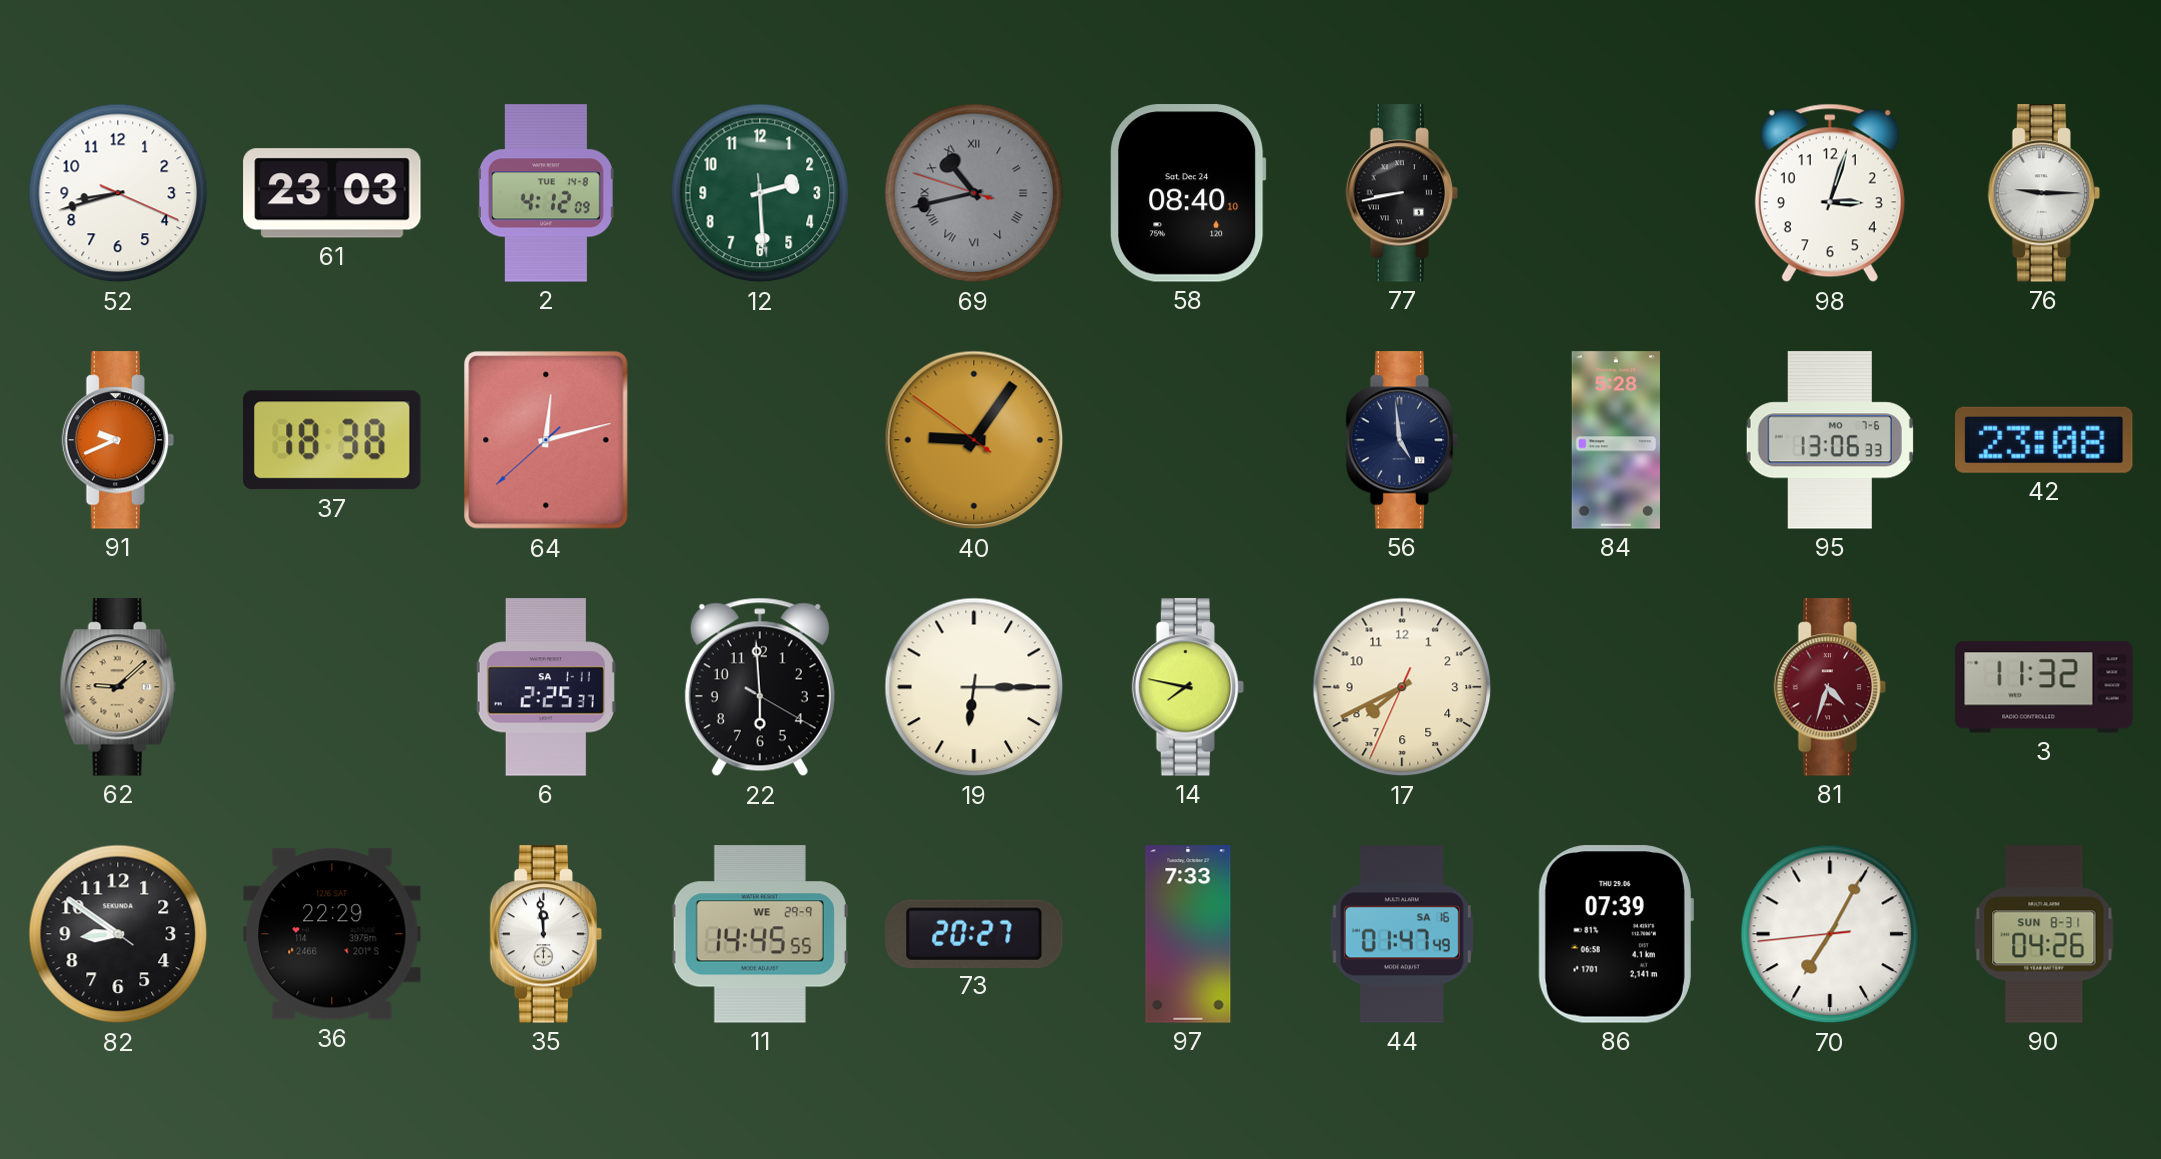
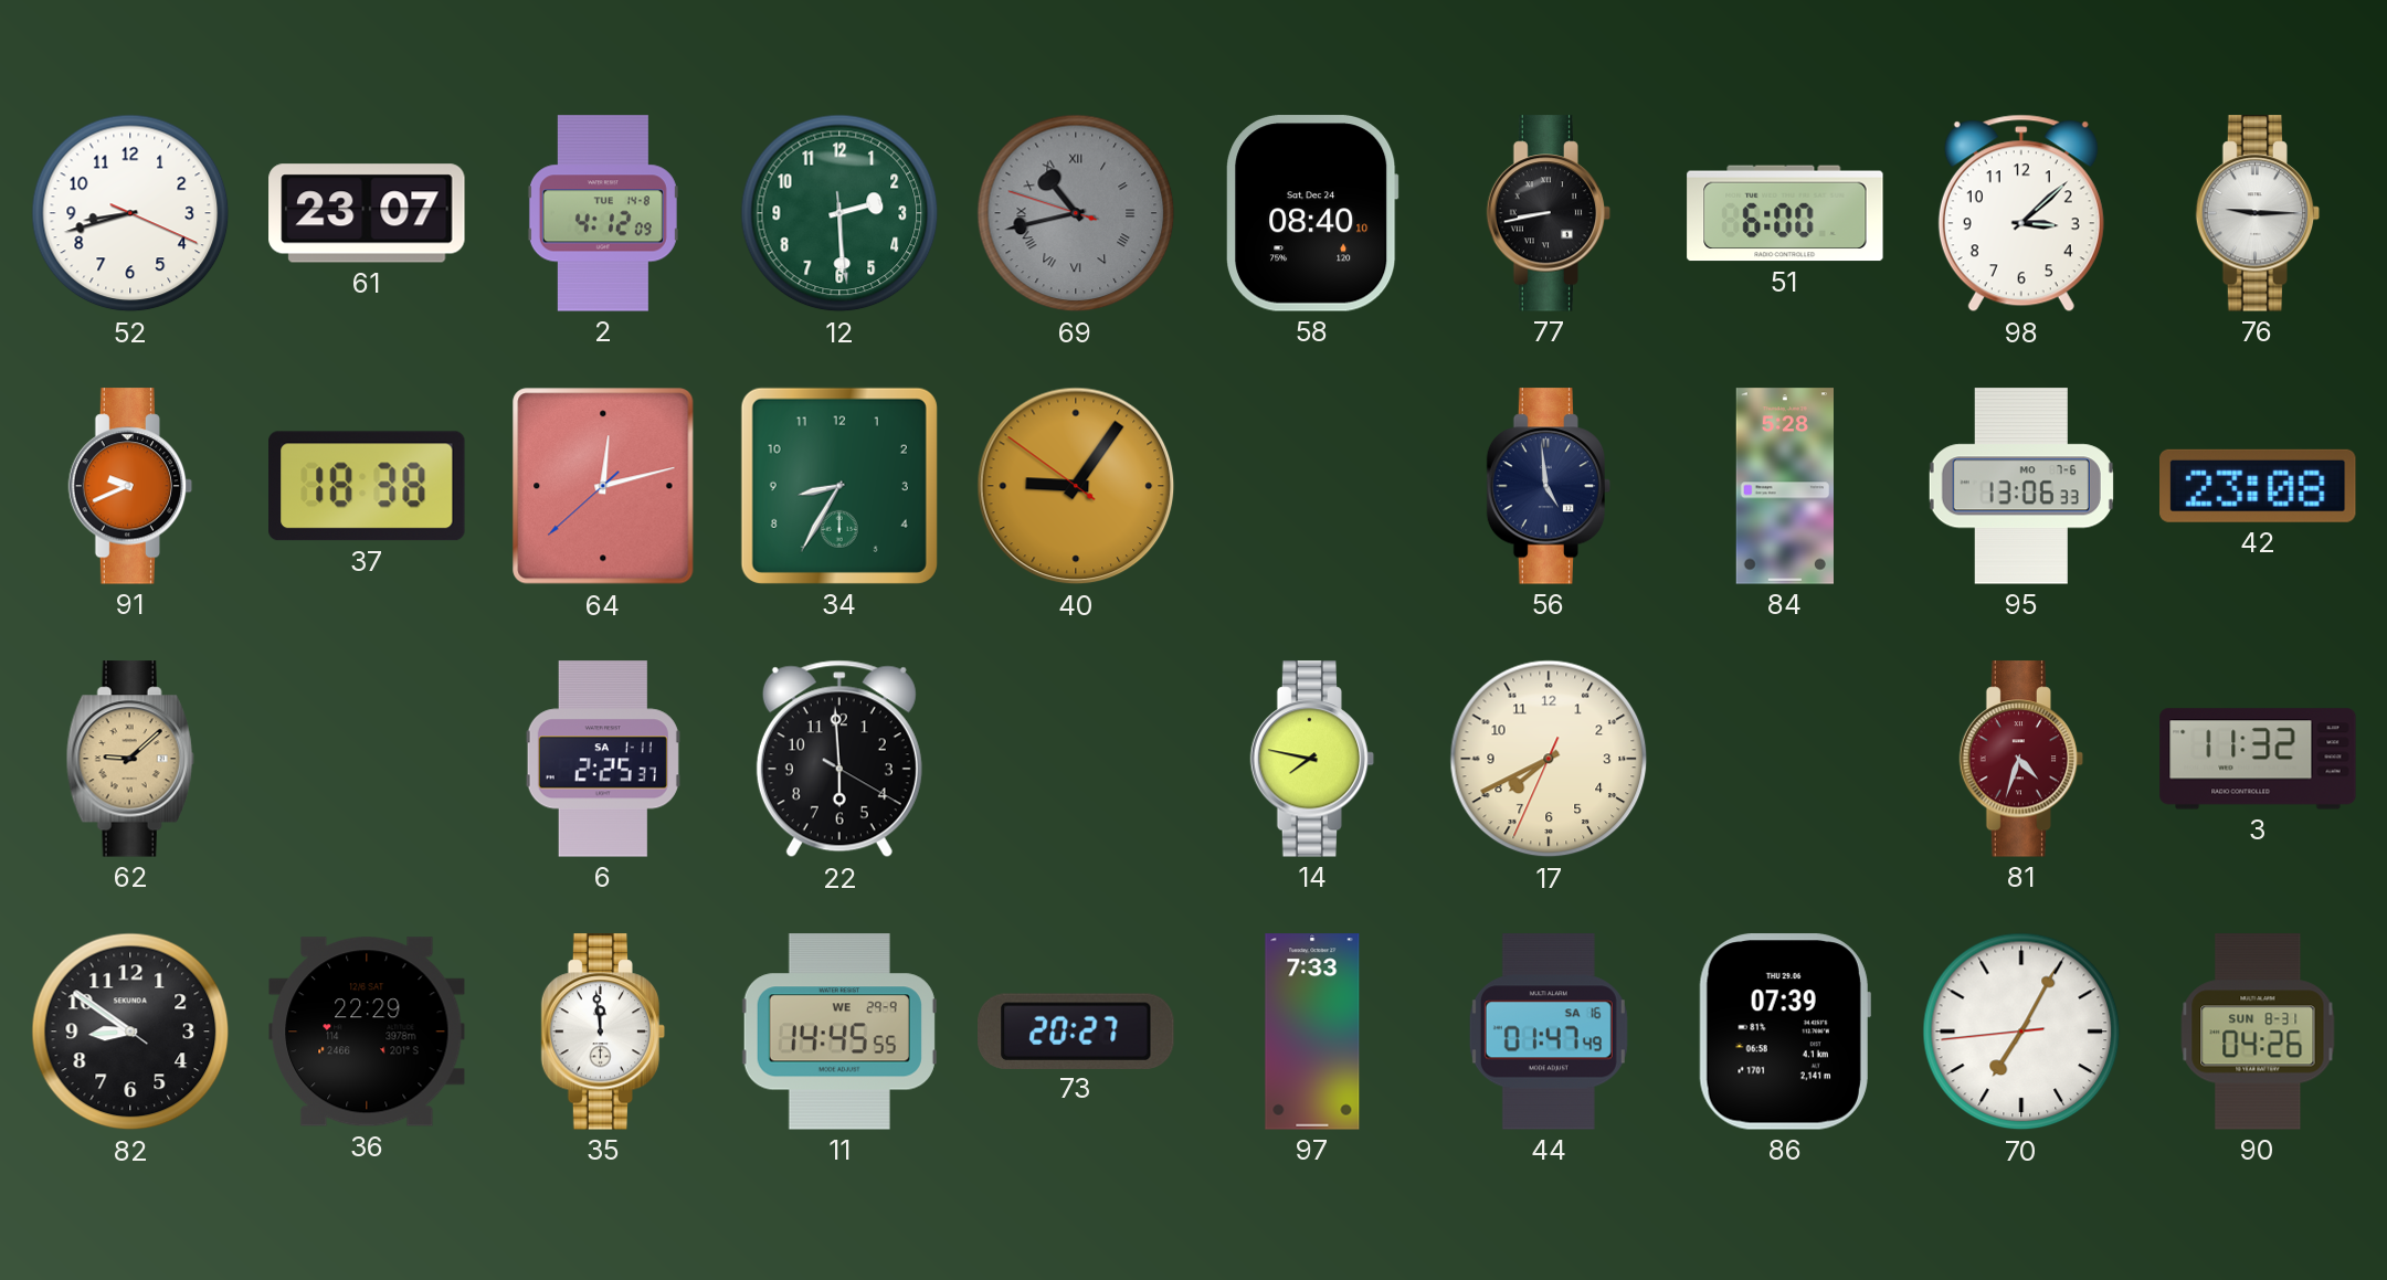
61: 23:03 -> 23:07 (367, 213)
51: none -> 6:00 (1785, 213)
98: 3:03 -> 3:08 (2021, 213)
34: none -> 8:35 (839, 486)
19: 6:15 -> none (974, 687)
